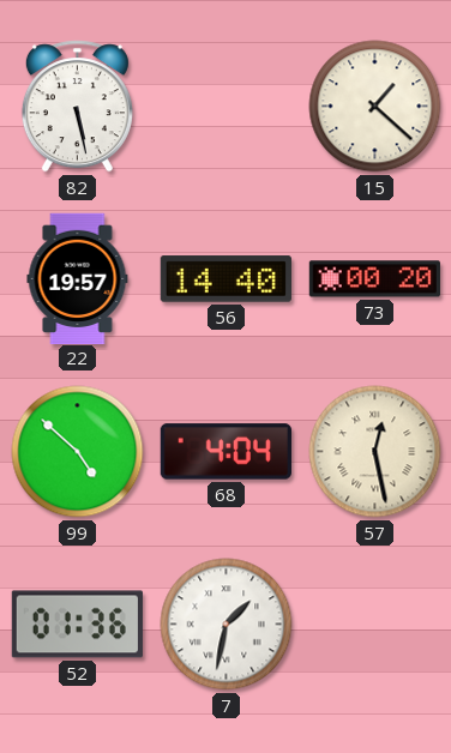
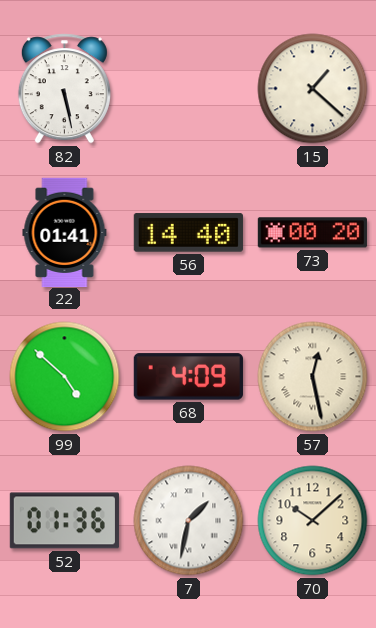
22: 19:57 -> 01:41 (65, 232)
68: 4:04 -> 4:09 (188, 377)
70: none -> 10:08 (313, 521)
